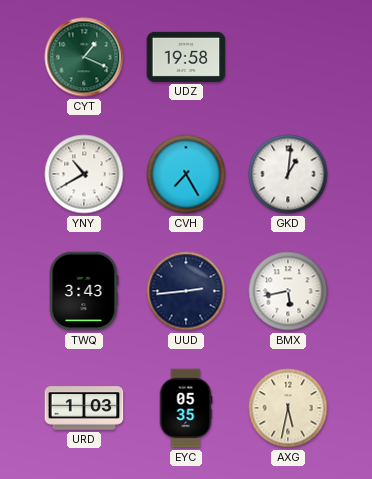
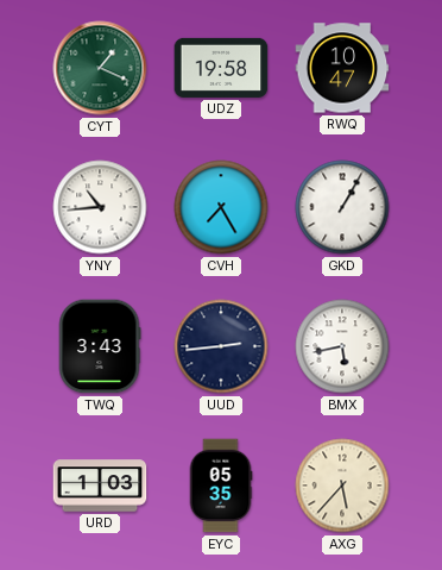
RWQ: none -> 10:47 (342, 68)
YNY: 10:40 -> 10:44 (100, 207)
GKD: 1:01 -> 1:05 (342, 207)
AXG: 5:32 -> 5:37 (342, 486)
